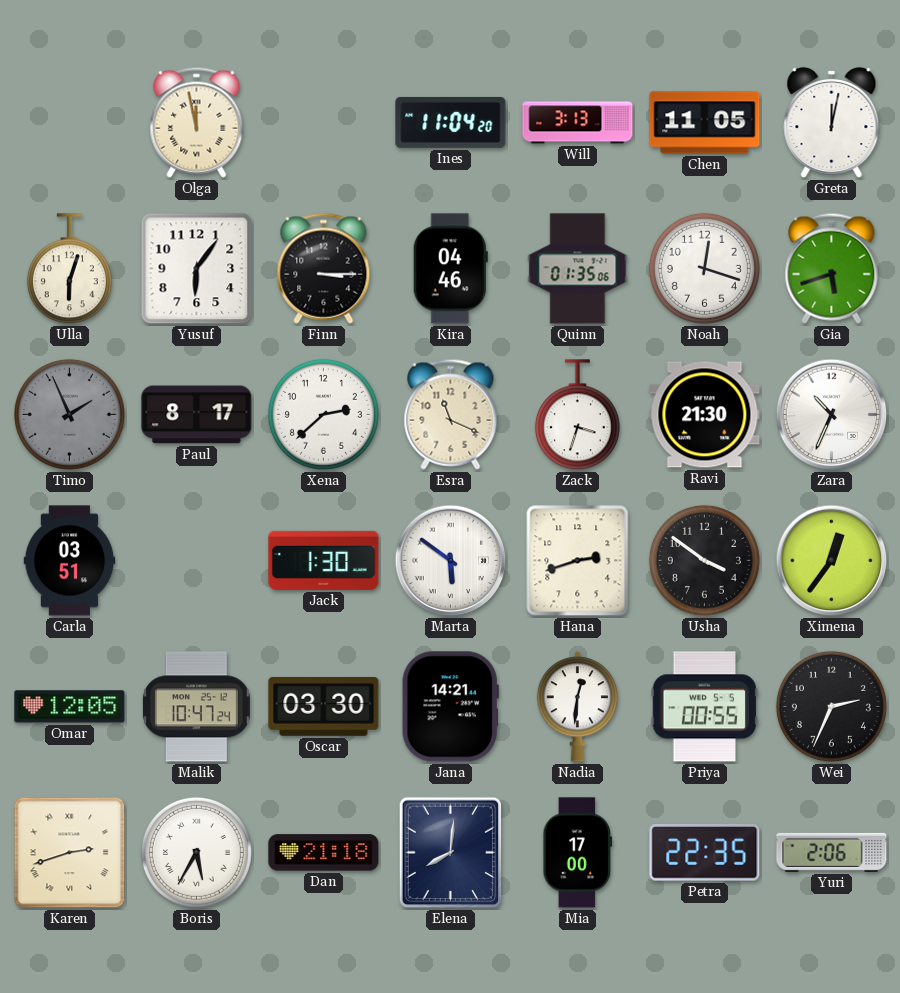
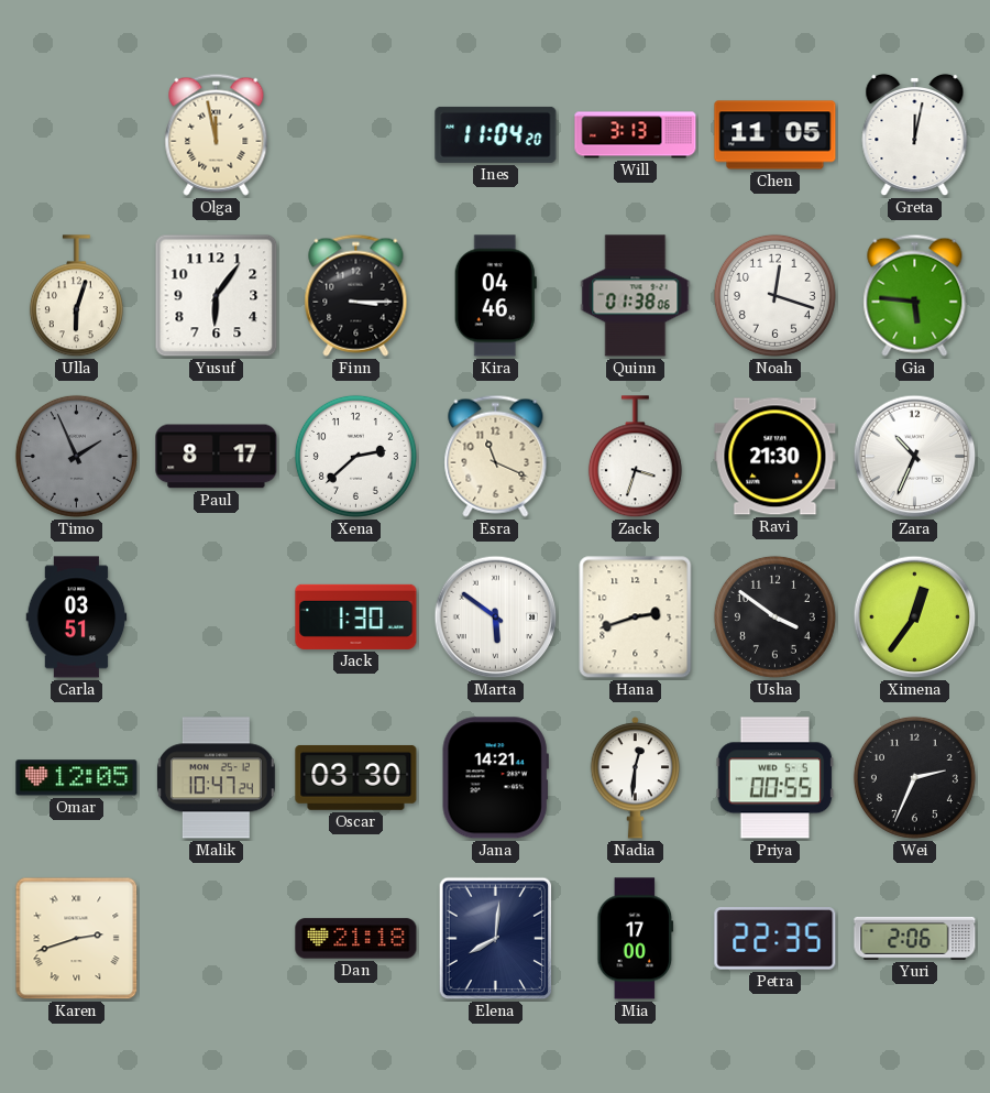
Quinn: 01:35 -> 01:38 (636, 296)
Gia: 5:42 -> 5:46 (915, 295)
Boris: 5:35 -> none (196, 852)
